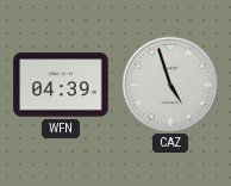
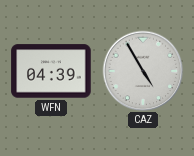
CAZ: 4:57 -> 4:55 (143, 71)
